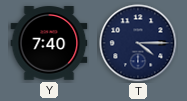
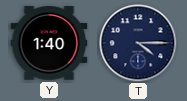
Y: 7:40 -> 1:40 (49, 43)
